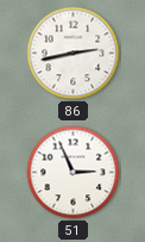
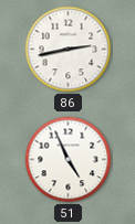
51: 2:56 -> 4:56 (69, 160)
